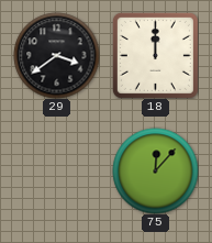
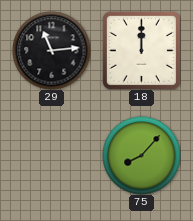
29: 3:39 -> 11:14 (51, 50)
75: 12:07 -> 8:07 (141, 155)
